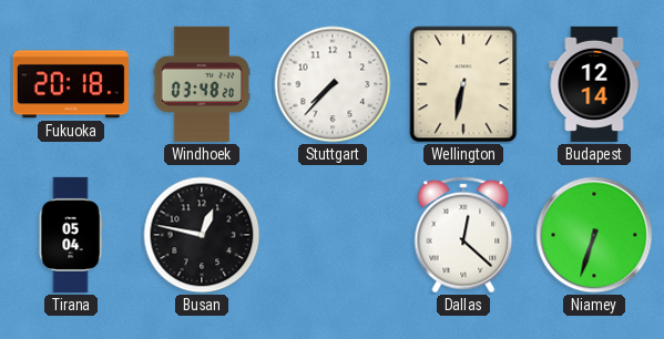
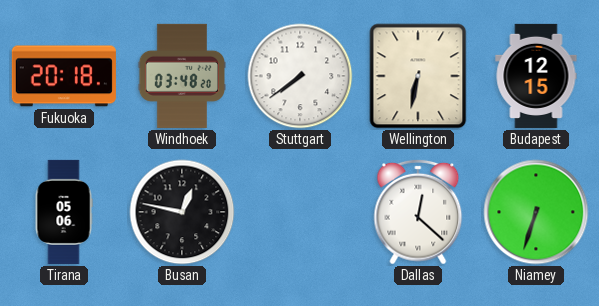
Stuttgart: 7:37 -> 7:39 (300, 76)
Budapest: 12:14 -> 12:15 (536, 76)
Tirana: 05:04 -> 05:06 (64, 212)
